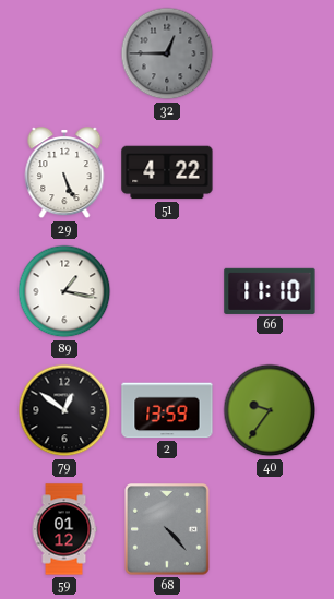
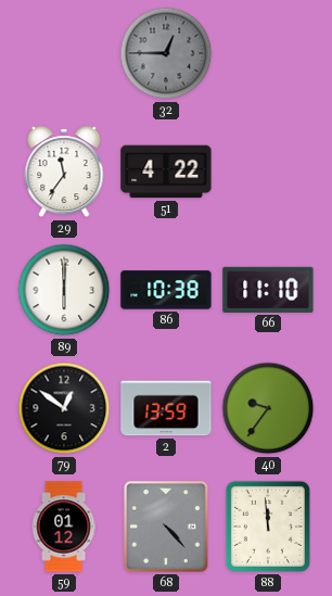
29: 5:26 -> 11:36 (64, 173)
89: 1:17 -> 6:00 (64, 290)
86: none -> 10:38 (166, 290)
88: none -> 11:59 (268, 527)
